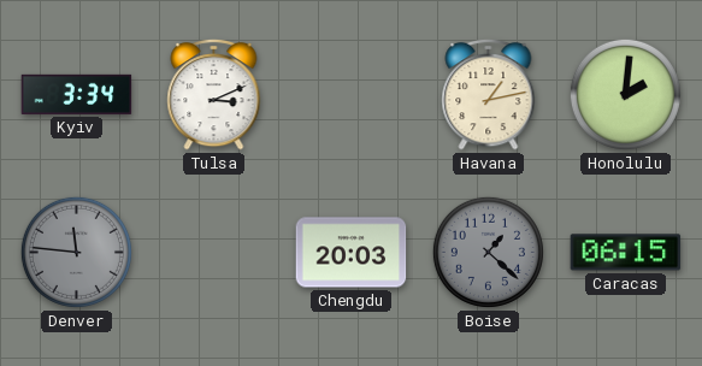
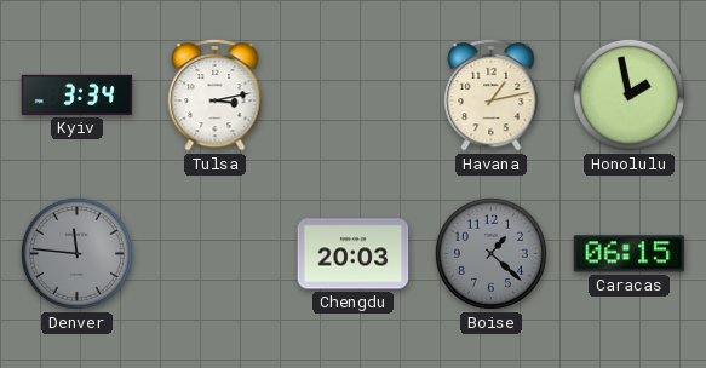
Tulsa: 3:11 -> 3:13 (216, 94)
Honolulu: 2:01 -> 1:58 (628, 94)
